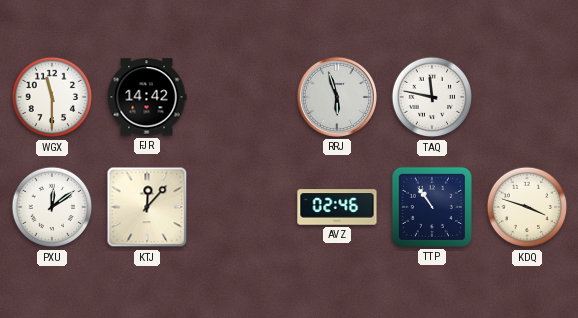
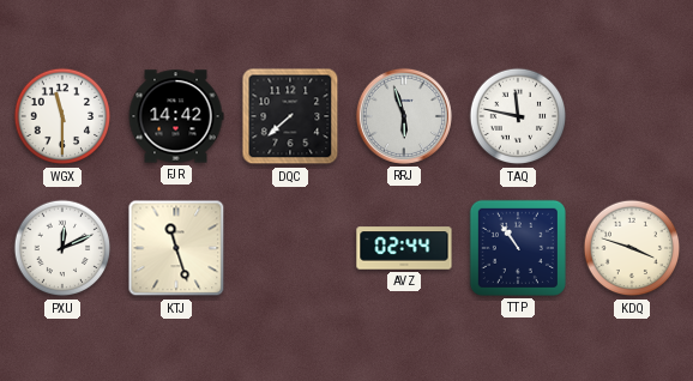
DQC: none -> 7:38 (290, 116)
PXU: 12:09 -> 12:11 (62, 248)
KTJ: 12:07 -> 11:27 (176, 248)
AVZ: 02:46 -> 02:44 (404, 248)
